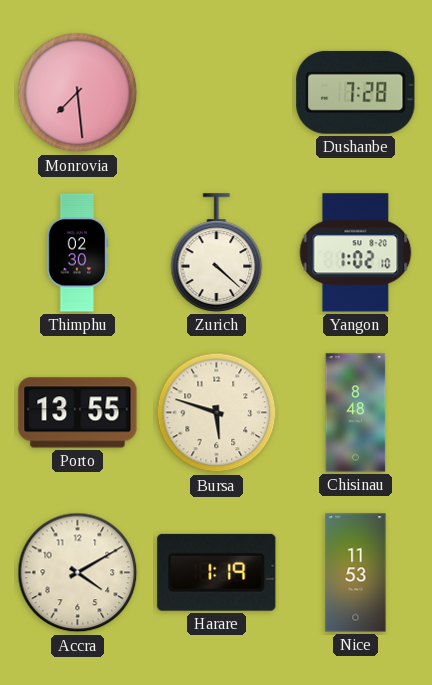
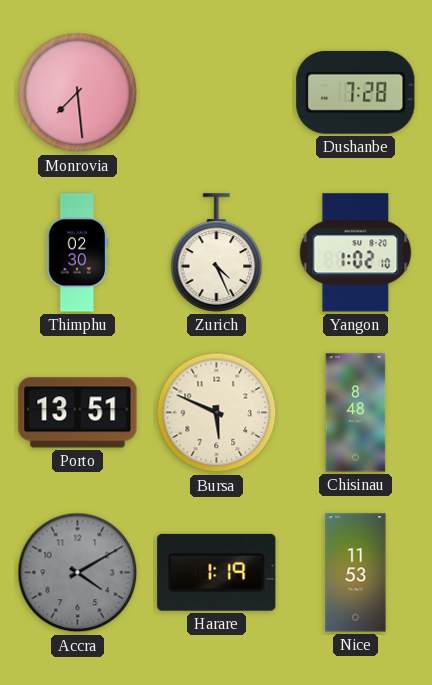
Zurich: 4:22 -> 4:26 (217, 253)
Porto: 13:55 -> 13:51 (78, 413)
Bursa: 5:48 -> 5:49 (217, 413)
Accra dial: cream -> grey (78, 573)
